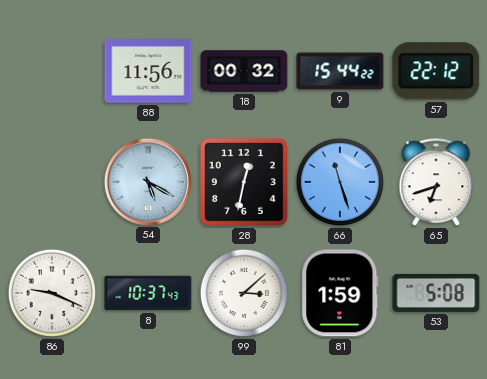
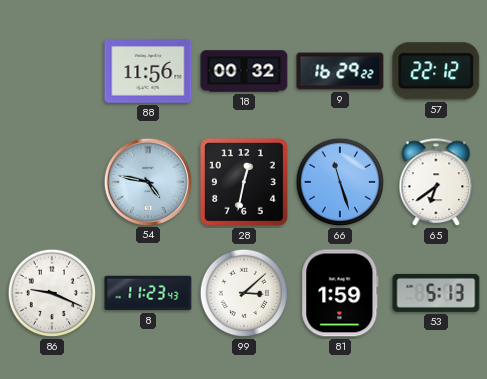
9: 15:44 -> 16:29 (340, 71)
54: 5:20 -> 4:47 (147, 181)
65: 6:42 -> 6:39 (436, 183)
8: 10:37 -> 11:23 (148, 293)
53: 5:08 -> 5:13 (436, 293)
